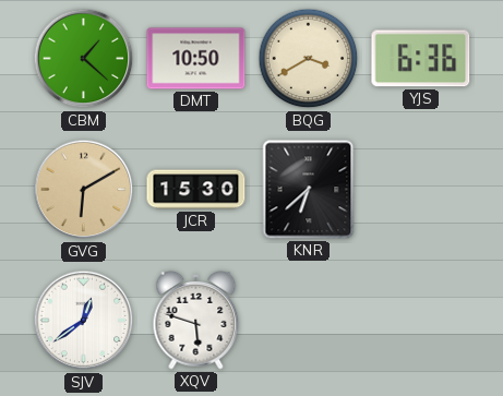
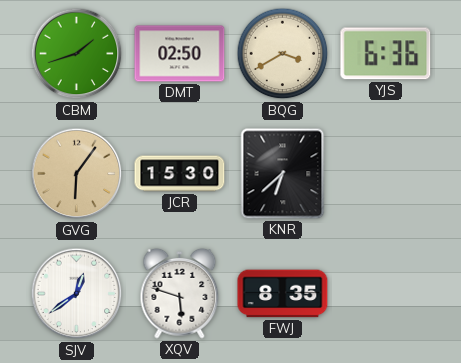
CBM: 1:22 -> 1:42 (77, 54)
DMT: 10:50 -> 02:50 (180, 54)
GVG: 6:10 -> 6:06 (77, 174)
FWJ: none -> 8:35 (283, 294)
